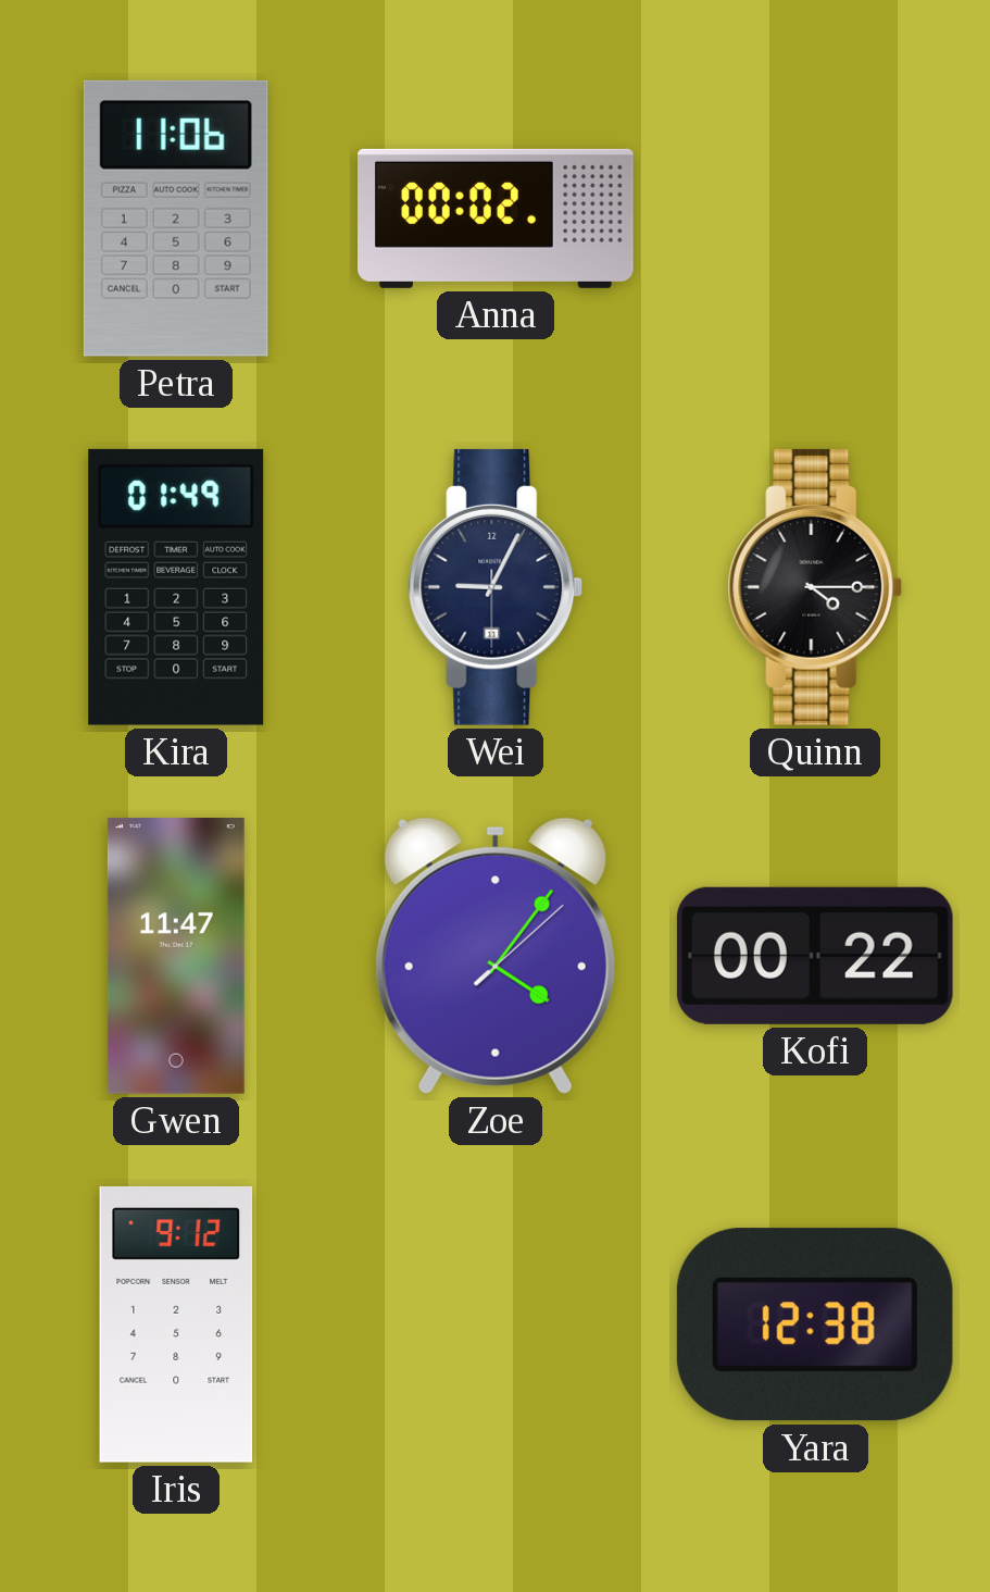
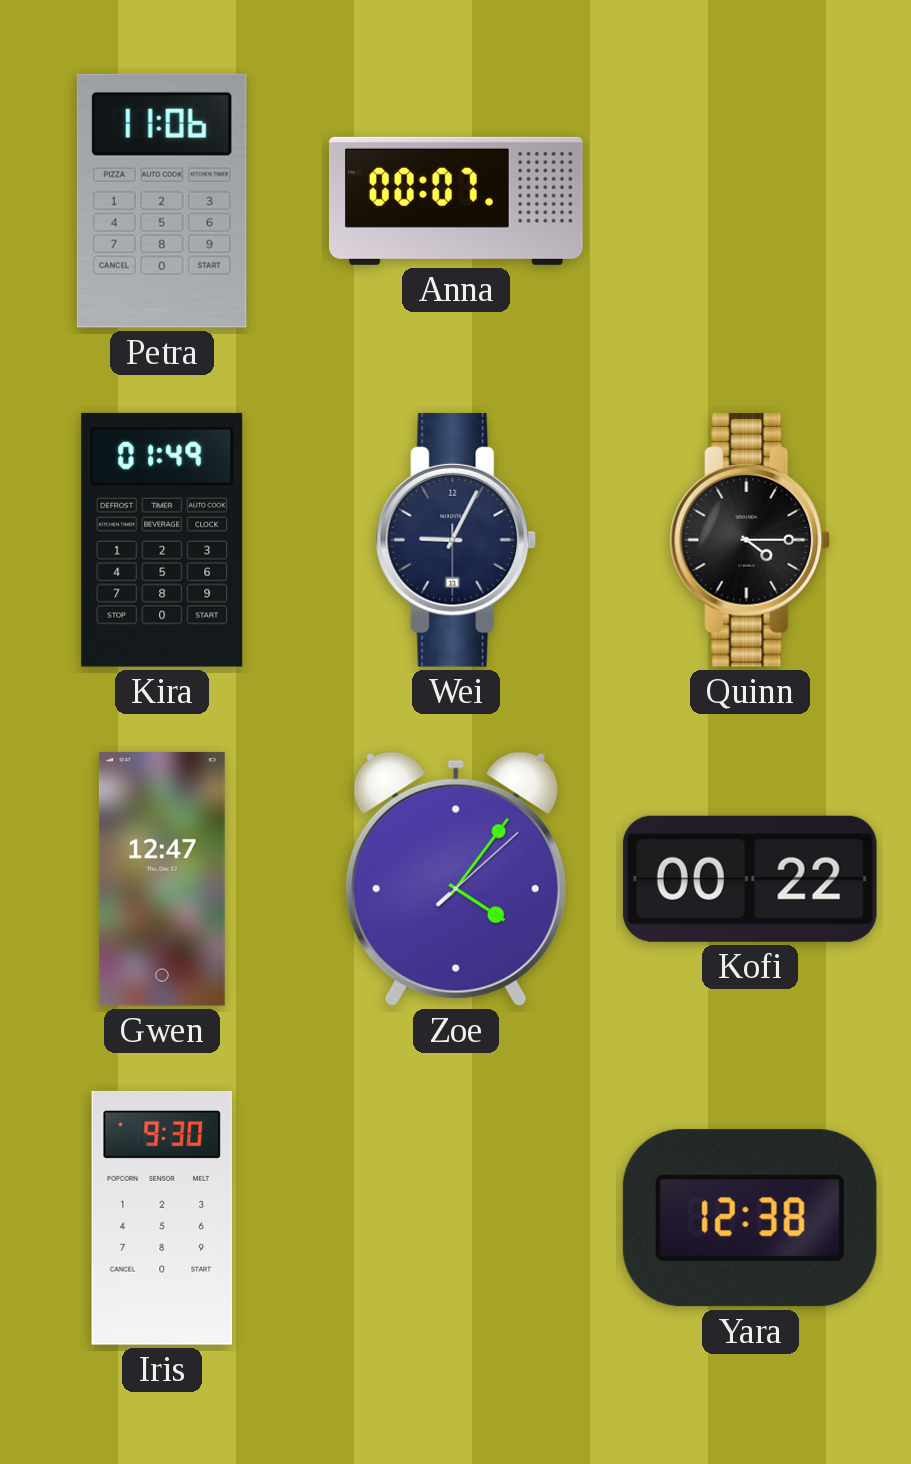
Anna: 00:02 -> 00:07 (457, 201)
Gwen: 11:47 -> 12:47 (162, 879)
Iris: 9:12 -> 9:30 (162, 1218)
